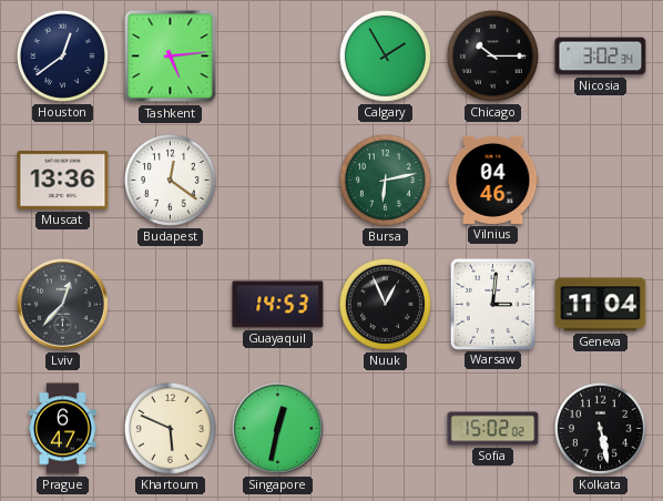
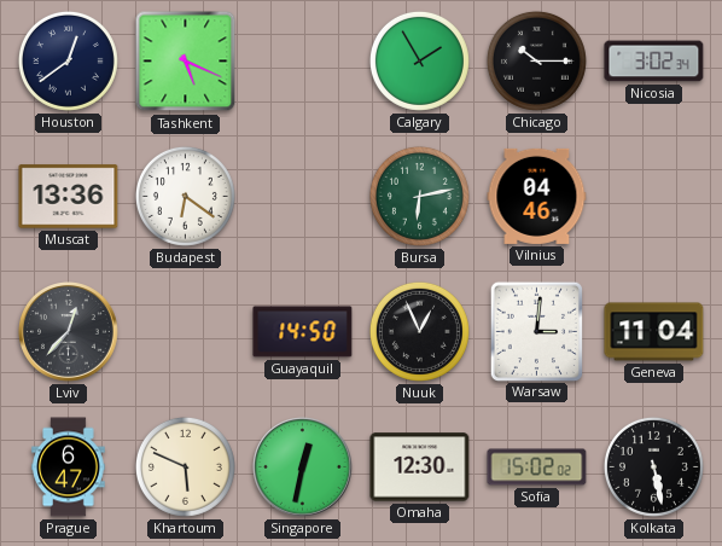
Tashkent: 5:14 -> 5:19 (186, 62)
Budapest: 12:21 -> 6:21 (185, 196)
Guayaquil: 14:53 -> 14:50 (303, 332)
Omaha: none -> 12:30 (420, 467)
